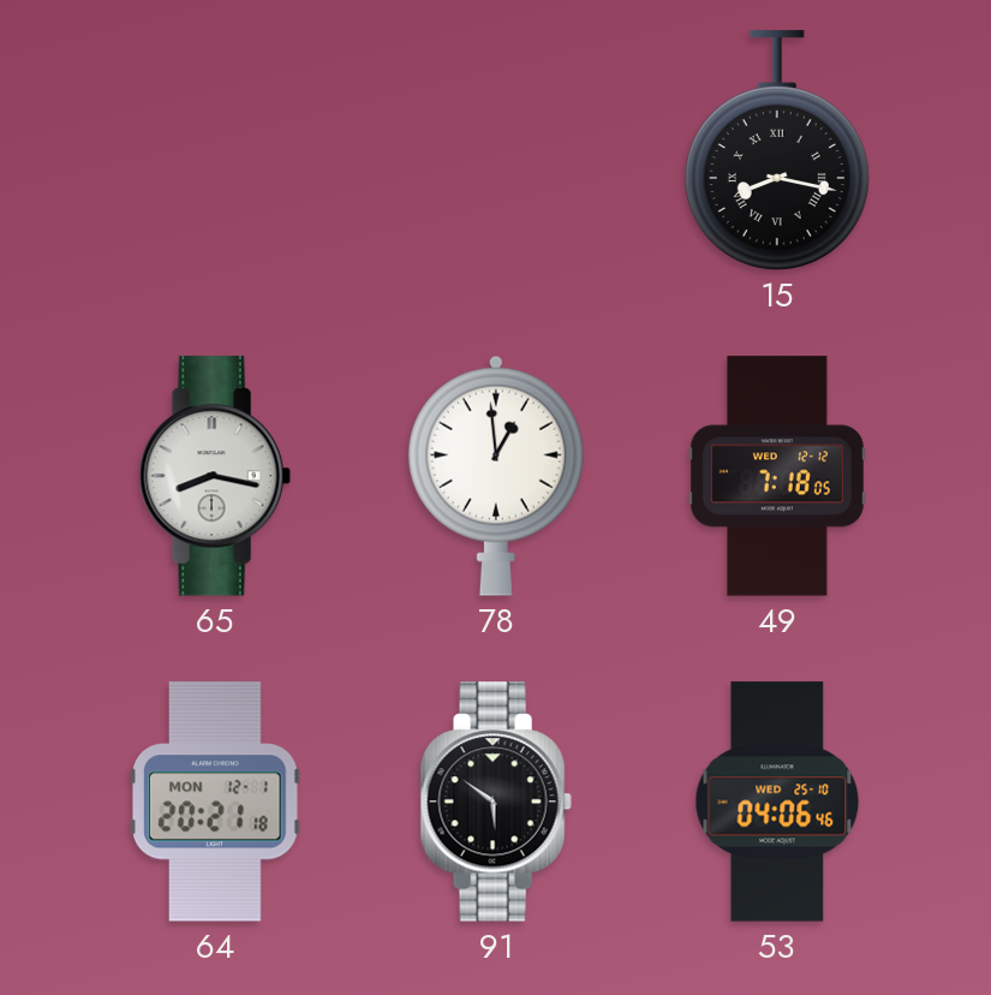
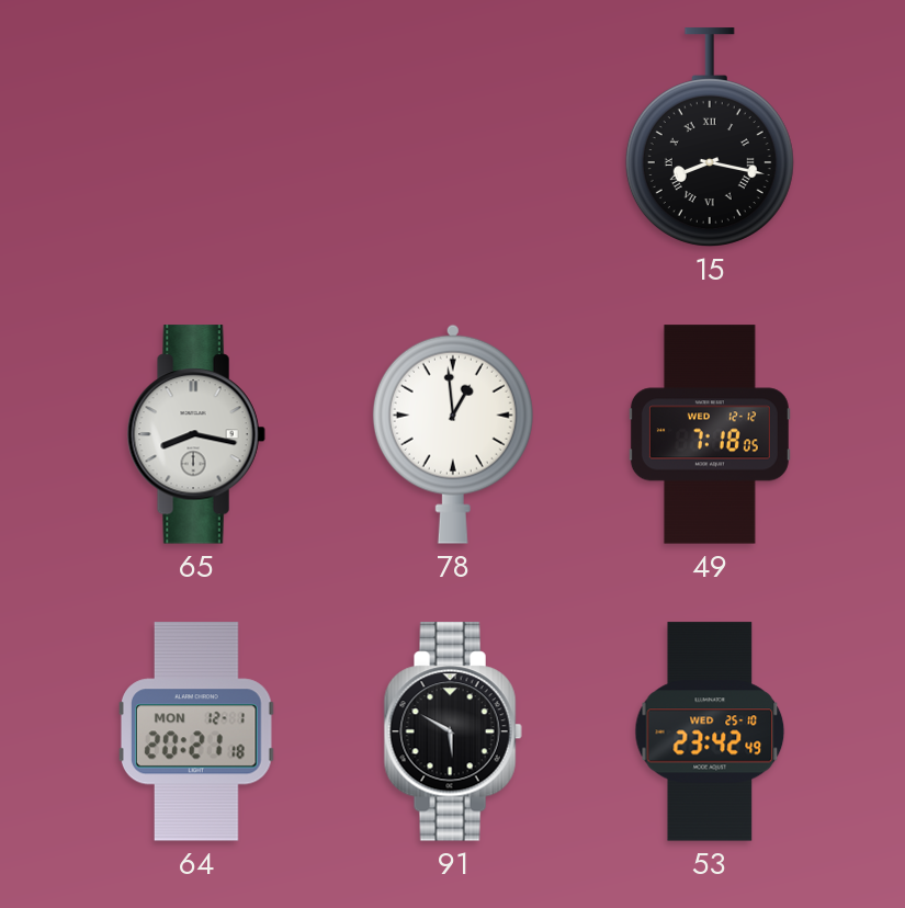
91: 5:51 -> 5:50 (453, 731)
53: 04:06 -> 23:42 (710, 731)
